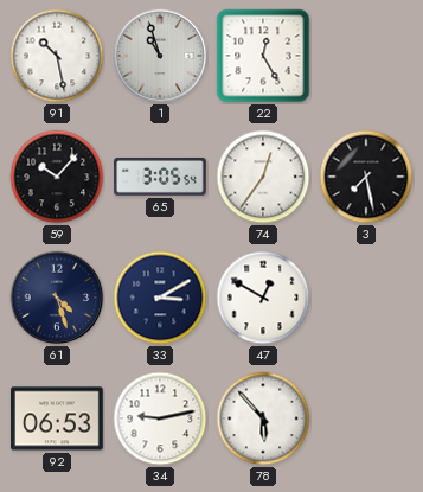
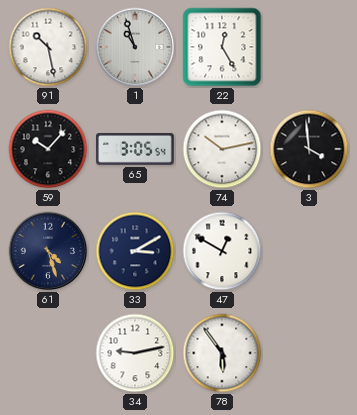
74: 12:36 -> 10:13 (222, 149)
3: 7:28 -> 3:59 (309, 149)
92: 06:53 -> none (58, 418)
78: 5:53 -> 5:54 (222, 353)
